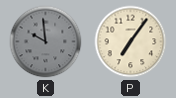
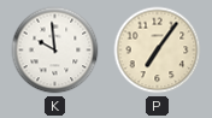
K dial: grey -> white (55, 51)
